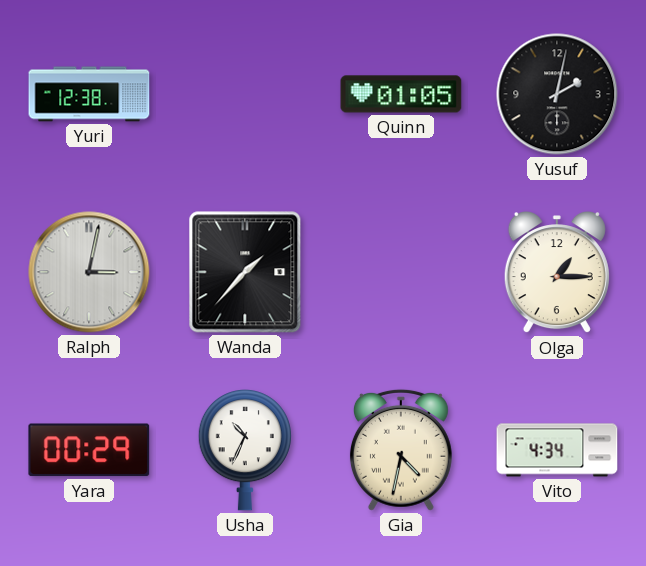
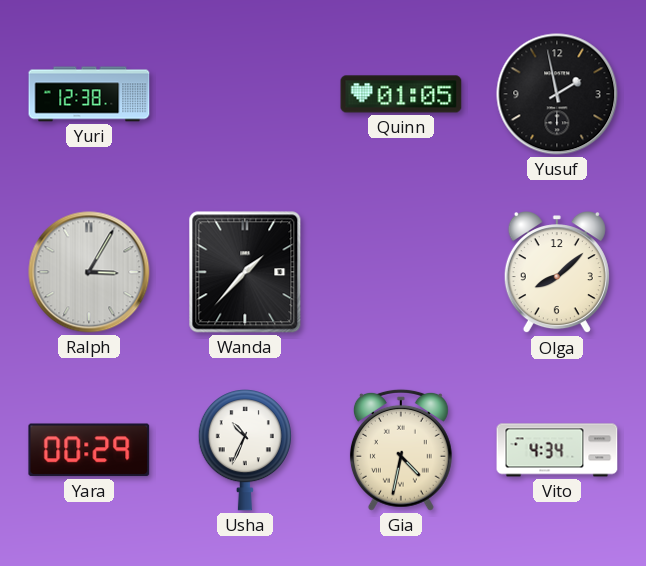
Yusuf: 2:02 -> 1:58 (557, 94)
Ralph: 3:02 -> 3:05 (89, 272)
Olga: 1:15 -> 8:08 (557, 273)
